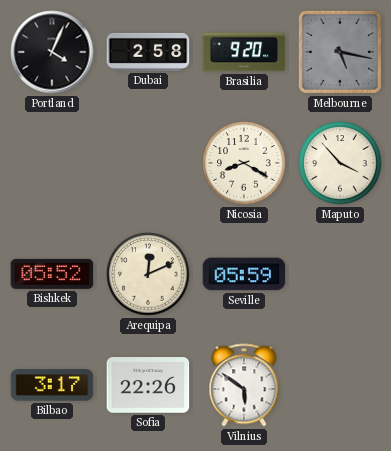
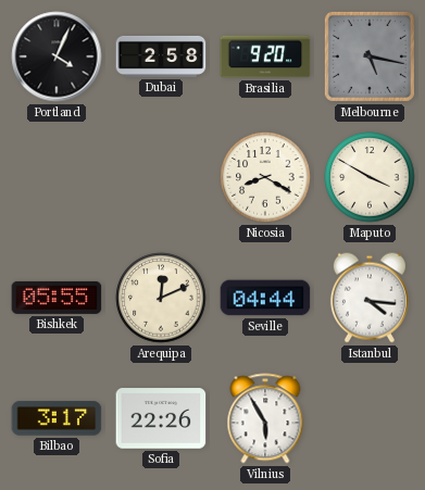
Maputo: 3:53 -> 3:50 (370, 177)
Bishkek: 05:52 -> 05:55 (57, 298)
Seville: 05:59 -> 04:44 (265, 298)
Istanbul: none -> 4:16 (370, 298)
Vilnius: 5:51 -> 5:55 (265, 418)
